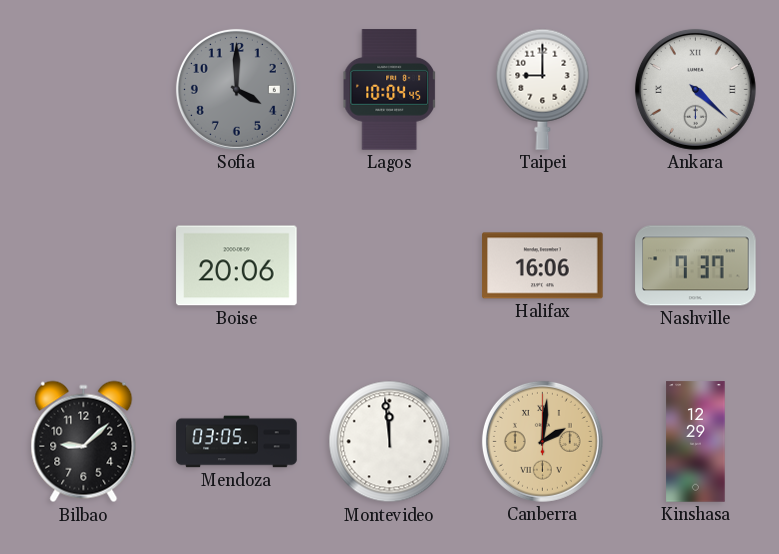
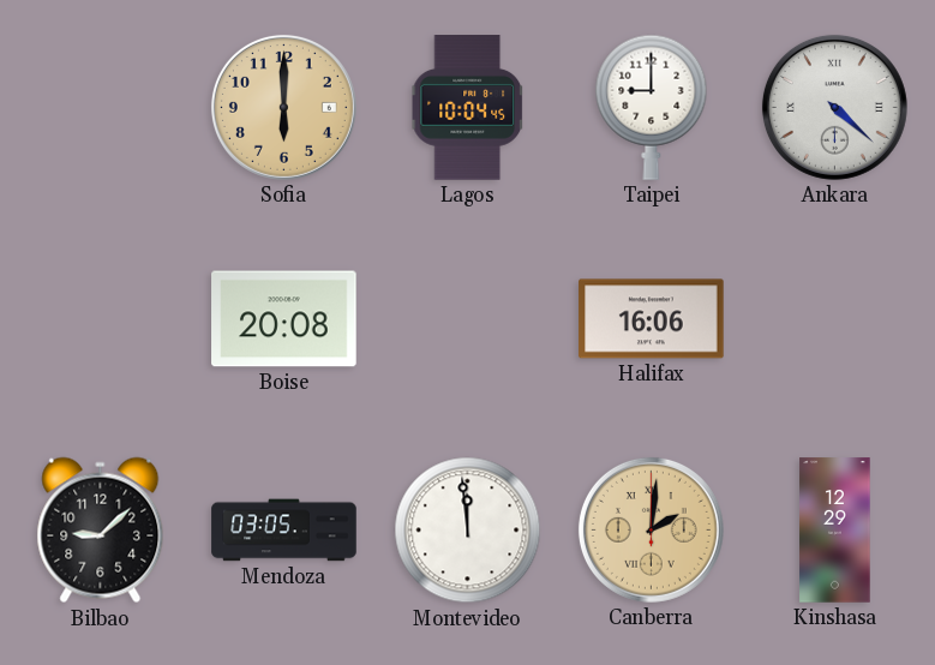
Sofia: 4:00 -> 6:00 (283, 107)
Sofia dial: grey -> champagne (283, 107)
Boise: 20:06 -> 20:08 (284, 319)
Nashville: 7:37 -> none (696, 266)
